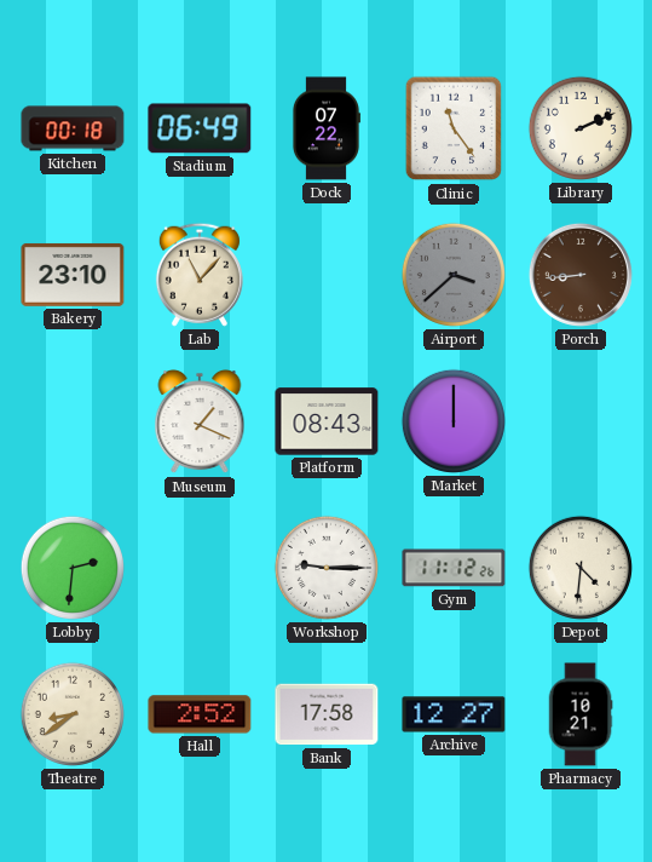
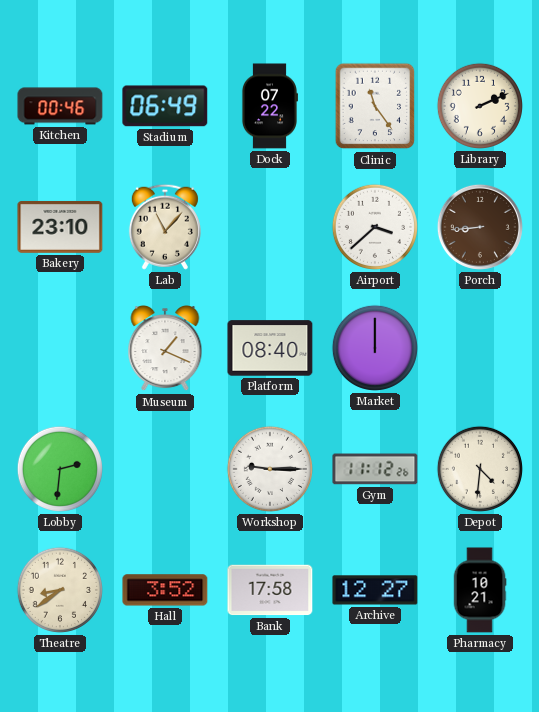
Kitchen: 00:18 -> 00:46 (60, 106)
Airport dial: grey -> white (375, 227)
Platform: 08:43 -> 08:40 (270, 348)
Hall: 2:52 -> 3:52 (165, 590)
